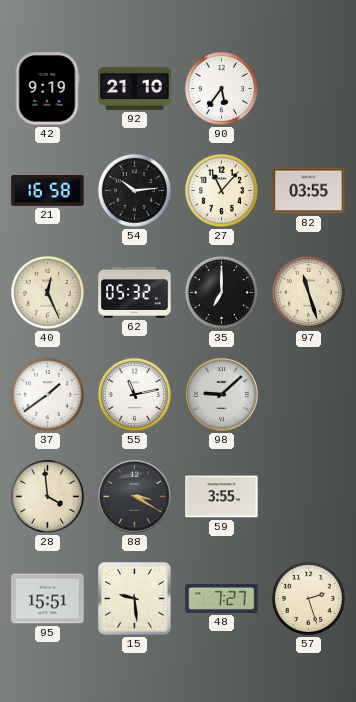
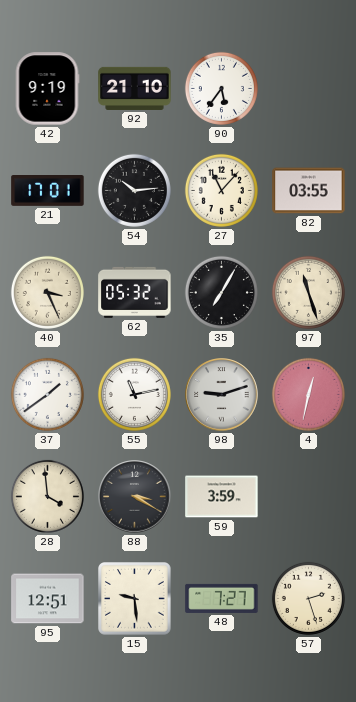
21: 16:58 -> 17:01 (48, 191)
40: 12:26 -> 3:26 (47, 292)
35: 7:00 -> 7:05 (221, 292)
98: 9:08 -> 9:12 (222, 395)
4: none -> 12:32 (308, 394)
59: 3:55 -> 3:59 (222, 497)
95: 15:51 -> 12:51 (48, 599)
